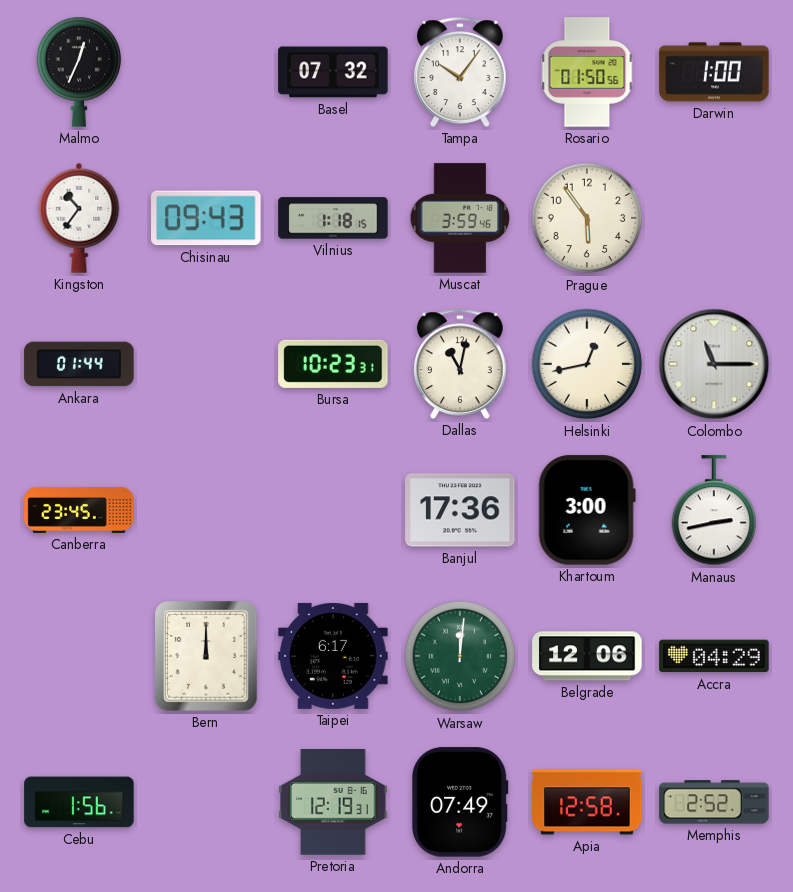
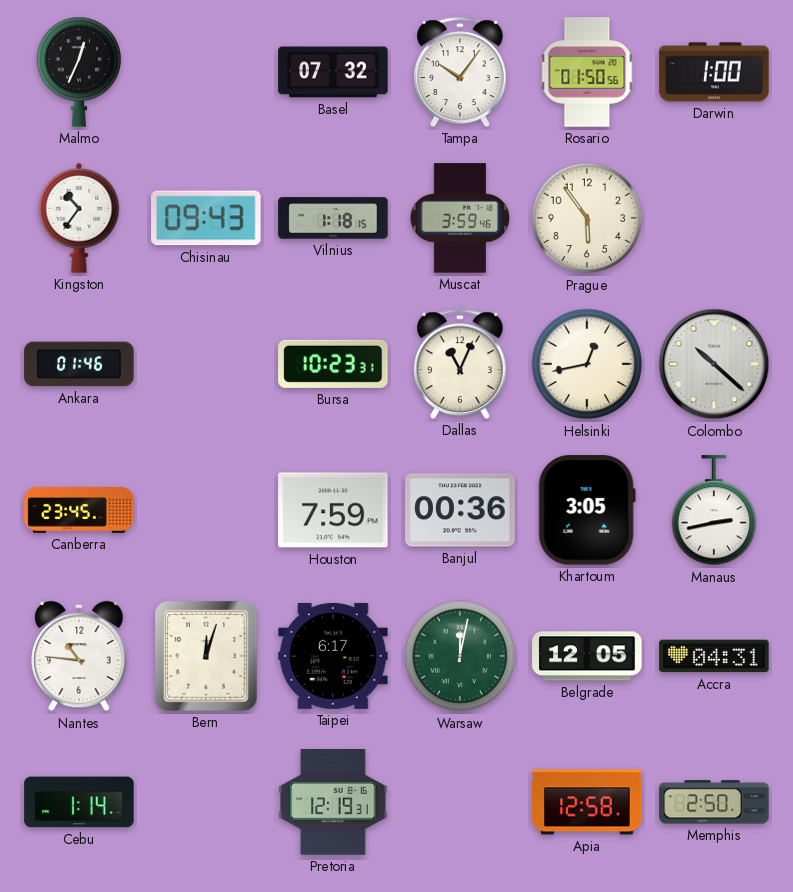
Ankara: 01:44 -> 01:46 (79, 364)
Dallas: 11:02 -> 11:04 (460, 364)
Colombo: 11:15 -> 10:22 (714, 364)
Houston: none -> 7:59 (333, 510)
Banjul: 17:36 -> 00:36 (460, 510)
Khartoum: 3:00 -> 3:05 (587, 510)
Nantes: none -> 10:46 (79, 656)
Bern: 12:00 -> 12:03 (206, 656)
Warsaw: 12:01 -> 12:02 (460, 656)
Belgrade: 12:06 -> 12:05 (587, 656)
Accra: 04:29 -> 04:31 (714, 656)
Cebu: 1:56 -> 1:14 (79, 802)
Andorra: 07:49 -> none (460, 802)
Memphis: 2:52 -> 2:50 (714, 802)
